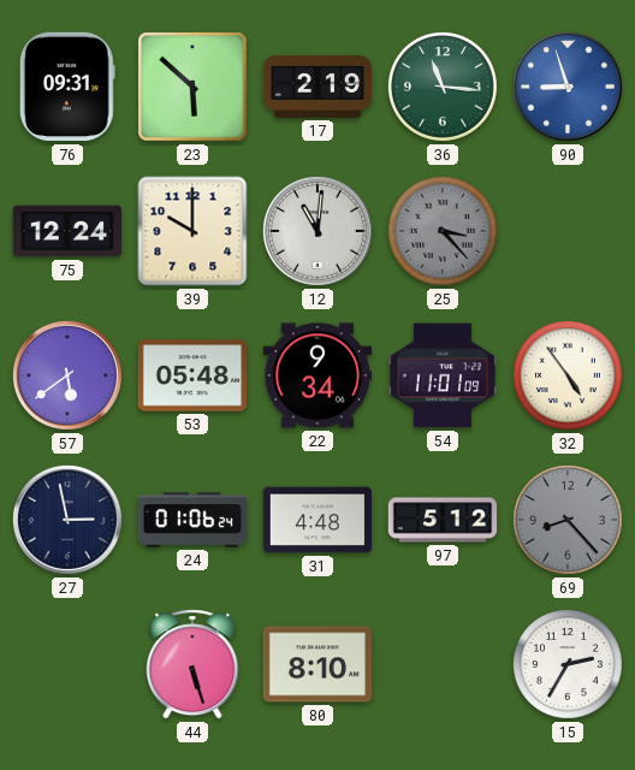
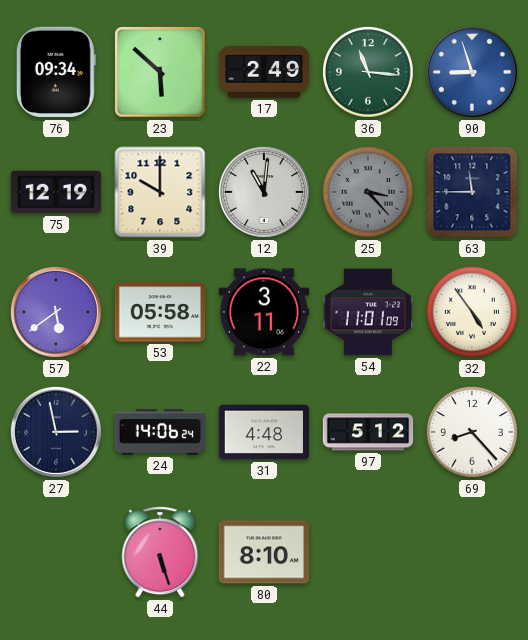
76: 09:31 -> 09:34 (56, 72)
17: 2:19 -> 2:49 (264, 73)
75: 12:24 -> 12:19 (56, 192)
63: none -> 11:45 (472, 192)
53: 05:48 -> 05:58 (160, 312)
22: 9:34 -> 3:11 (264, 312)
24: 01:06 -> 14:06 (160, 432)
69 dial: grey -> white (472, 432)
15: 2:35 -> none (568, 664)
